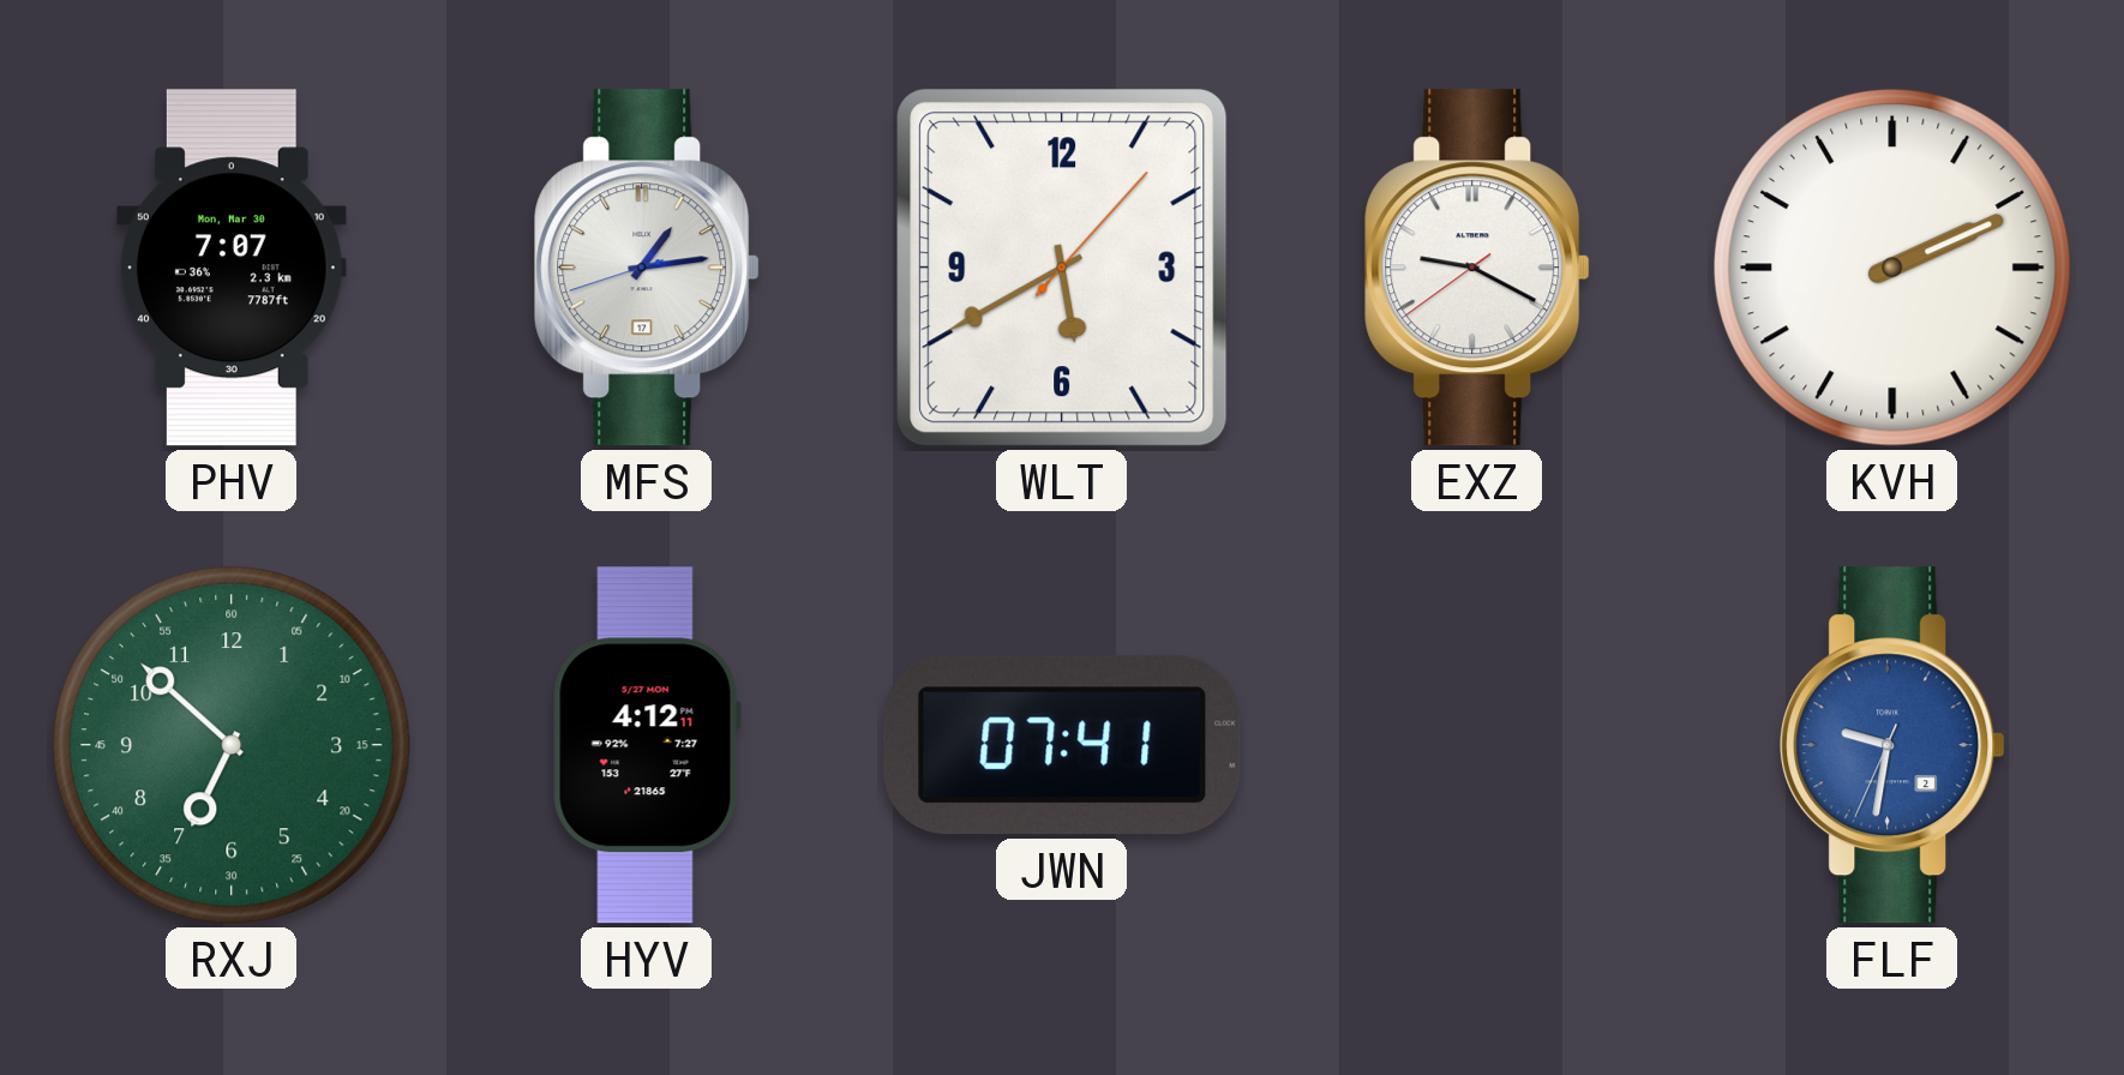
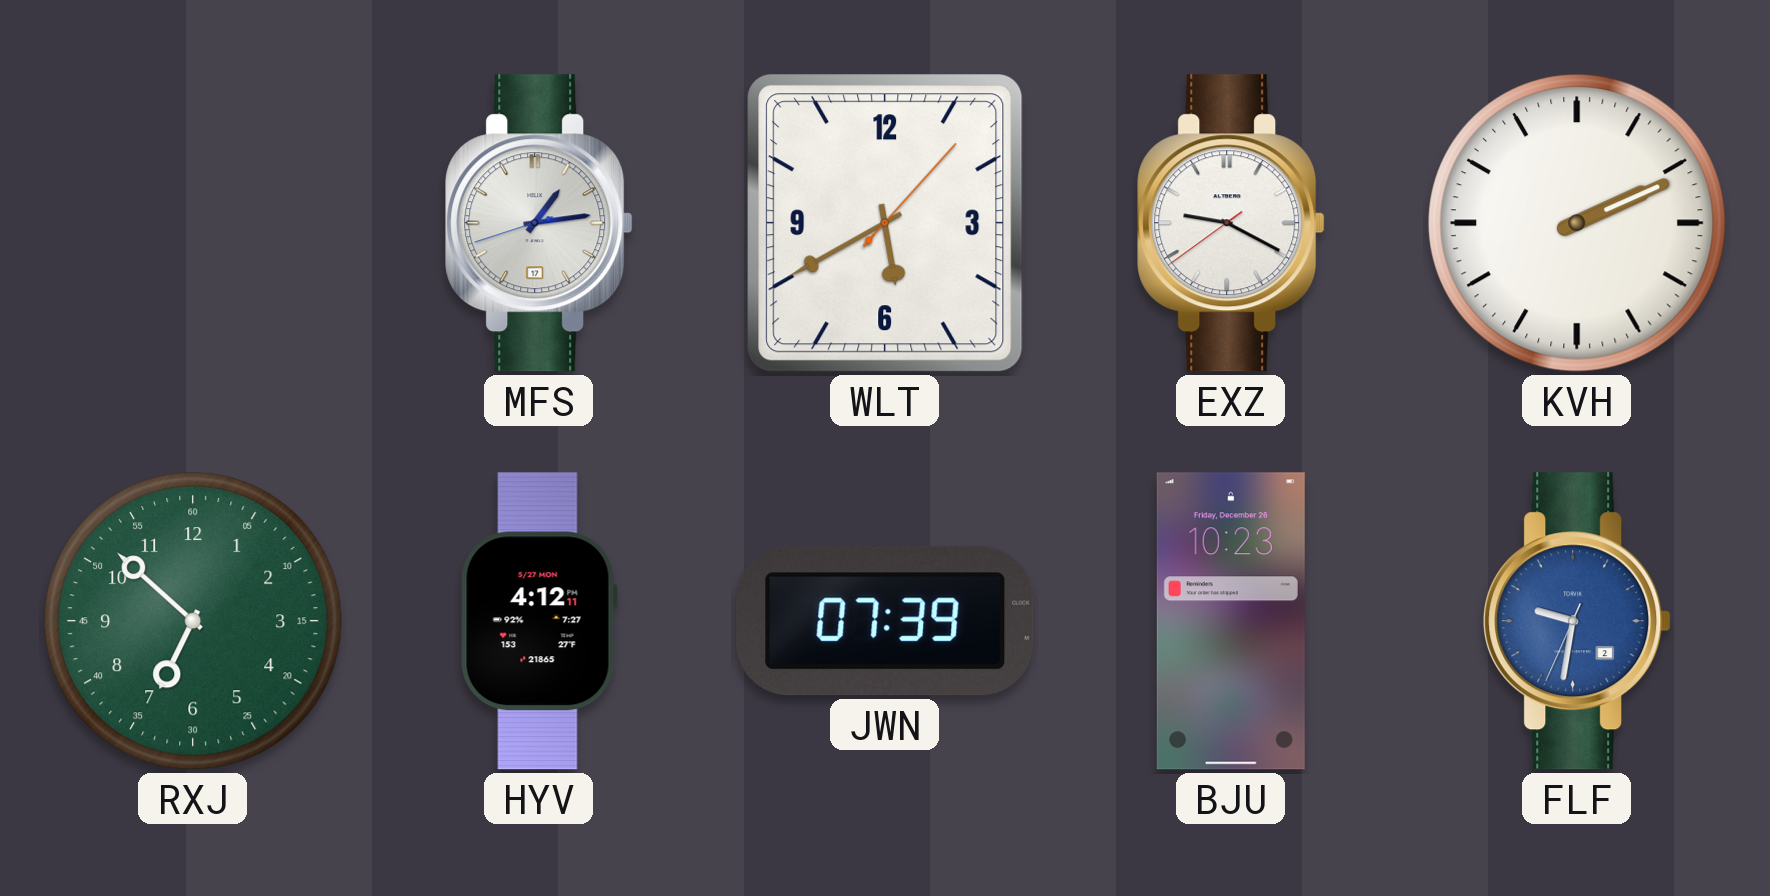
PHV: 7:07 -> none (232, 268)
JWN: 07:41 -> 07:39 (885, 621)
BJU: none -> 10:23 (1231, 621)
